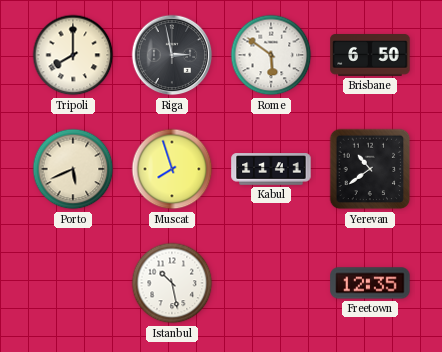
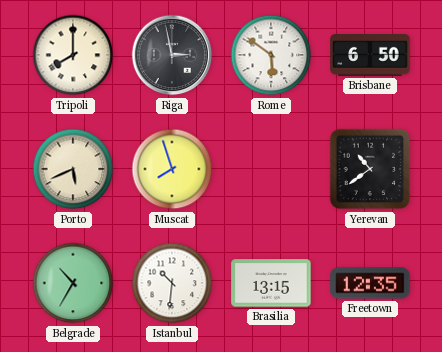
Kabul: 11:41 -> none (271, 169)
Belgrade: none -> 10:35 (73, 283)
Istanbul: 10:28 -> 10:31 (172, 283)
Brasilia: none -> 13:15 (271, 283)
